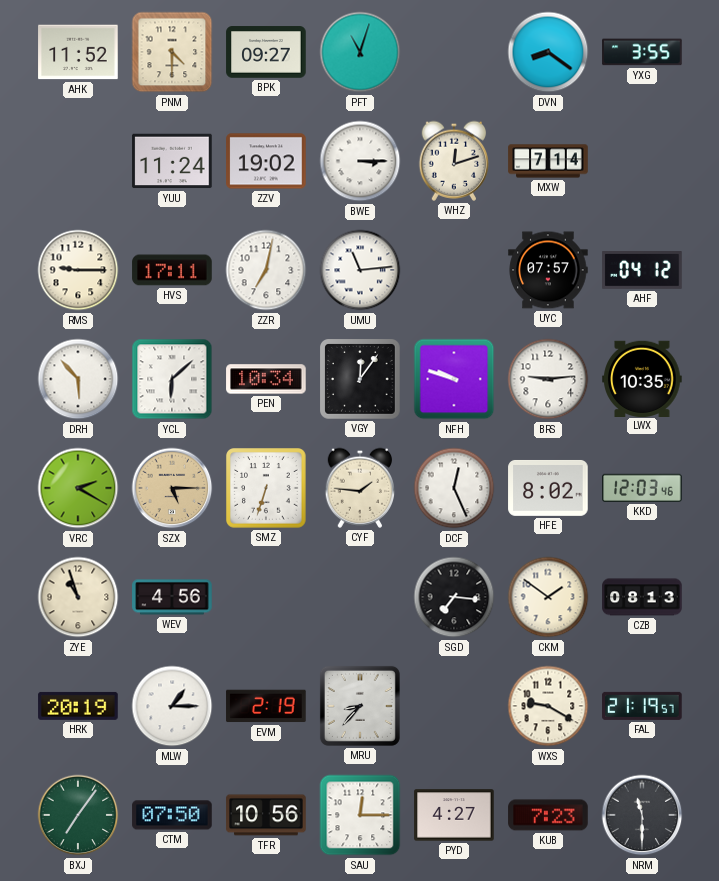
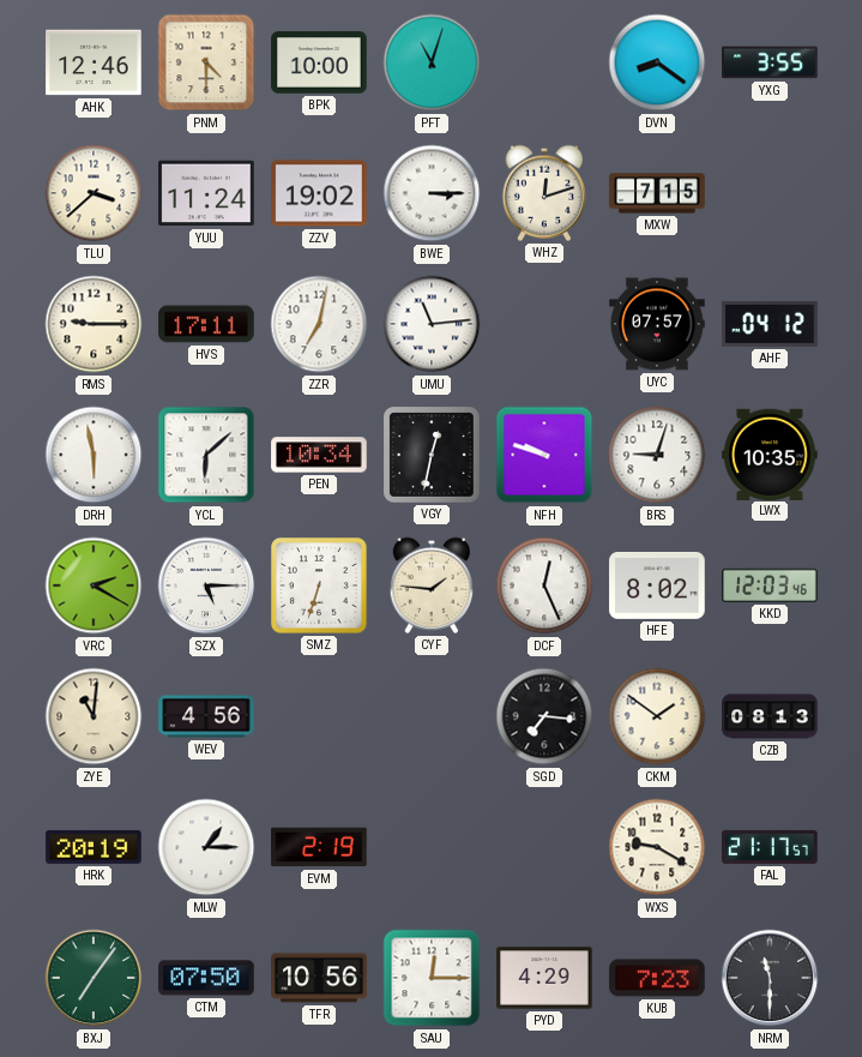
AHK: 11:52 -> 12:46 (94, 62)
BPK: 09:27 -> 10:00 (319, 62)
TLU: none -> 3:38 (94, 193)
MXW: 7:14 -> 7:15 (657, 193)
DRH: 5:53 -> 5:58 (94, 455)
VGY: 12:06 -> 12:32 (433, 456)
BRS: 9:14 -> 9:03 (657, 455)
SZX dial: champagne -> white (206, 585)
ZYE: 10:57 -> 11:01 (94, 716)
MRU: 8:37 -> none (360, 706)
FAL: 21:19 -> 21:17 (770, 847)
PYD: 4:27 -> 4:29 (544, 978)
